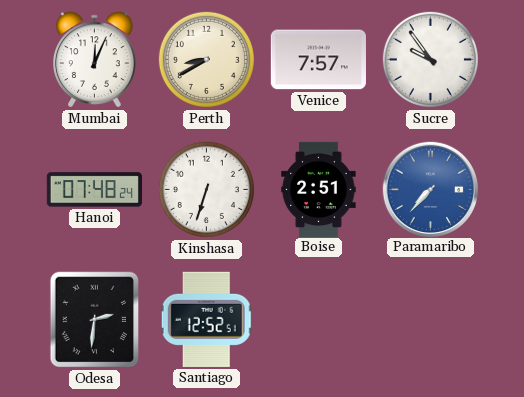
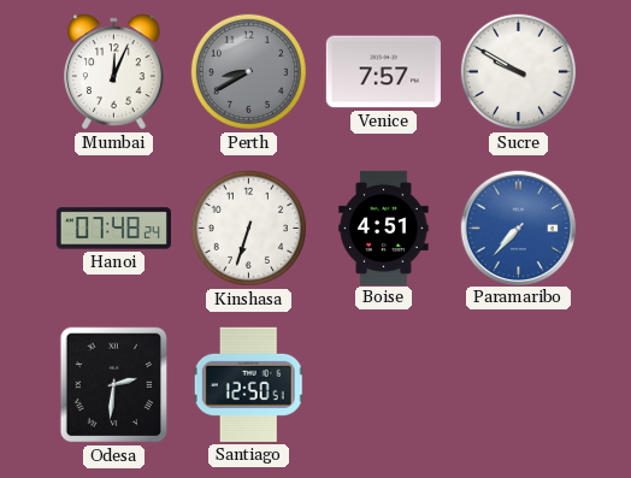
Perth dial: cream -> grey (248, 71)
Sucre: 9:54 -> 9:50 (518, 71)
Boise: 2:51 -> 4:51 (384, 228)
Santiago: 12:52 -> 12:50 (248, 384)
